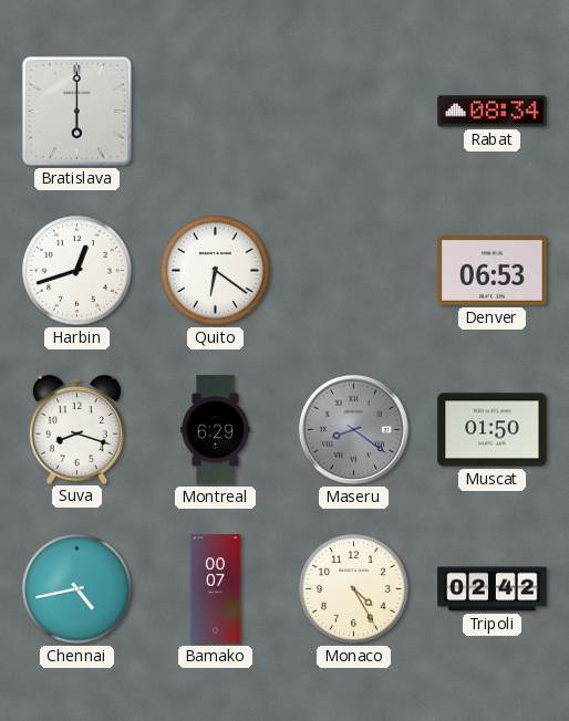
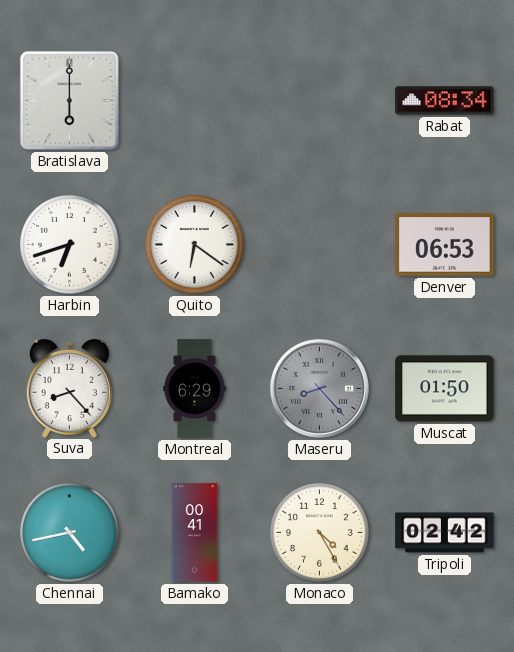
Harbin: 12:42 -> 6:42 (70, 245)
Suva: 8:18 -> 8:23 (69, 388)
Maseru: 8:21 -> 8:23 (319, 388)
Bamako: 00:07 -> 00:41 (195, 533)
